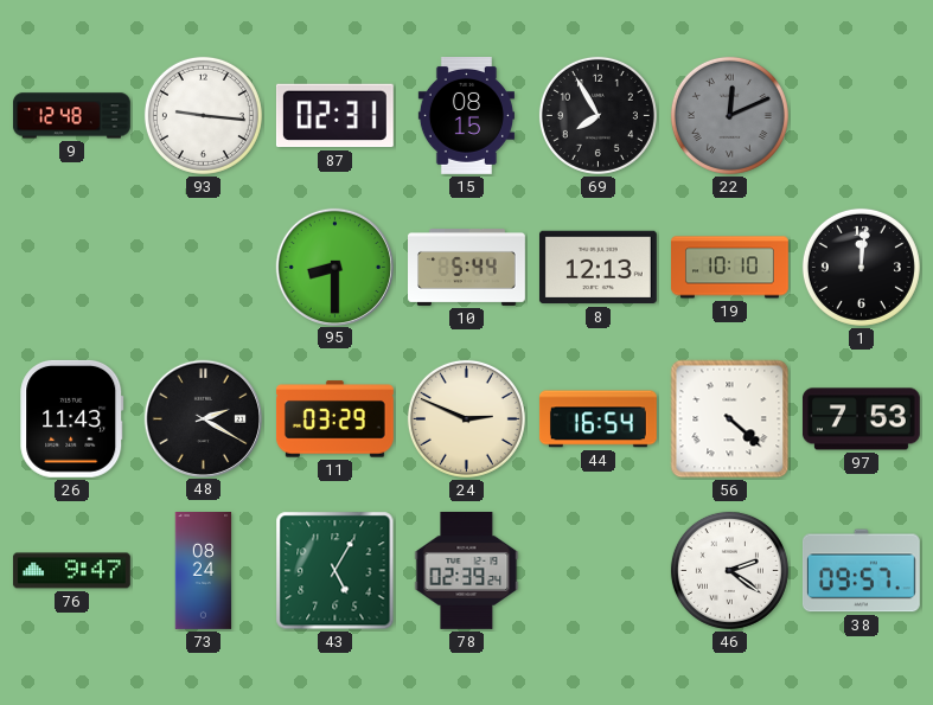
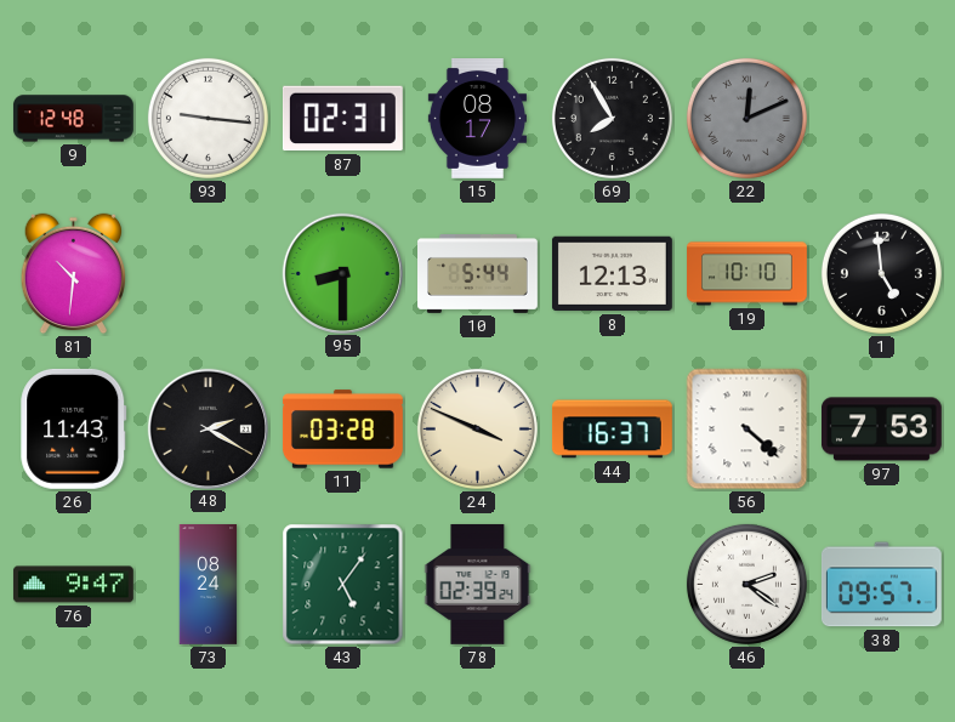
15: 08:15 -> 08:17 (477, 119)
81: none -> 10:31 (74, 274)
1: 12:01 -> 4:59 (881, 273)
11: 03:29 -> 03:28 (342, 430)
24: 2:49 -> 3:49 (477, 428)
44: 16:54 -> 16:37 (612, 430)
43: 5:05 -> 5:06 (343, 585)
